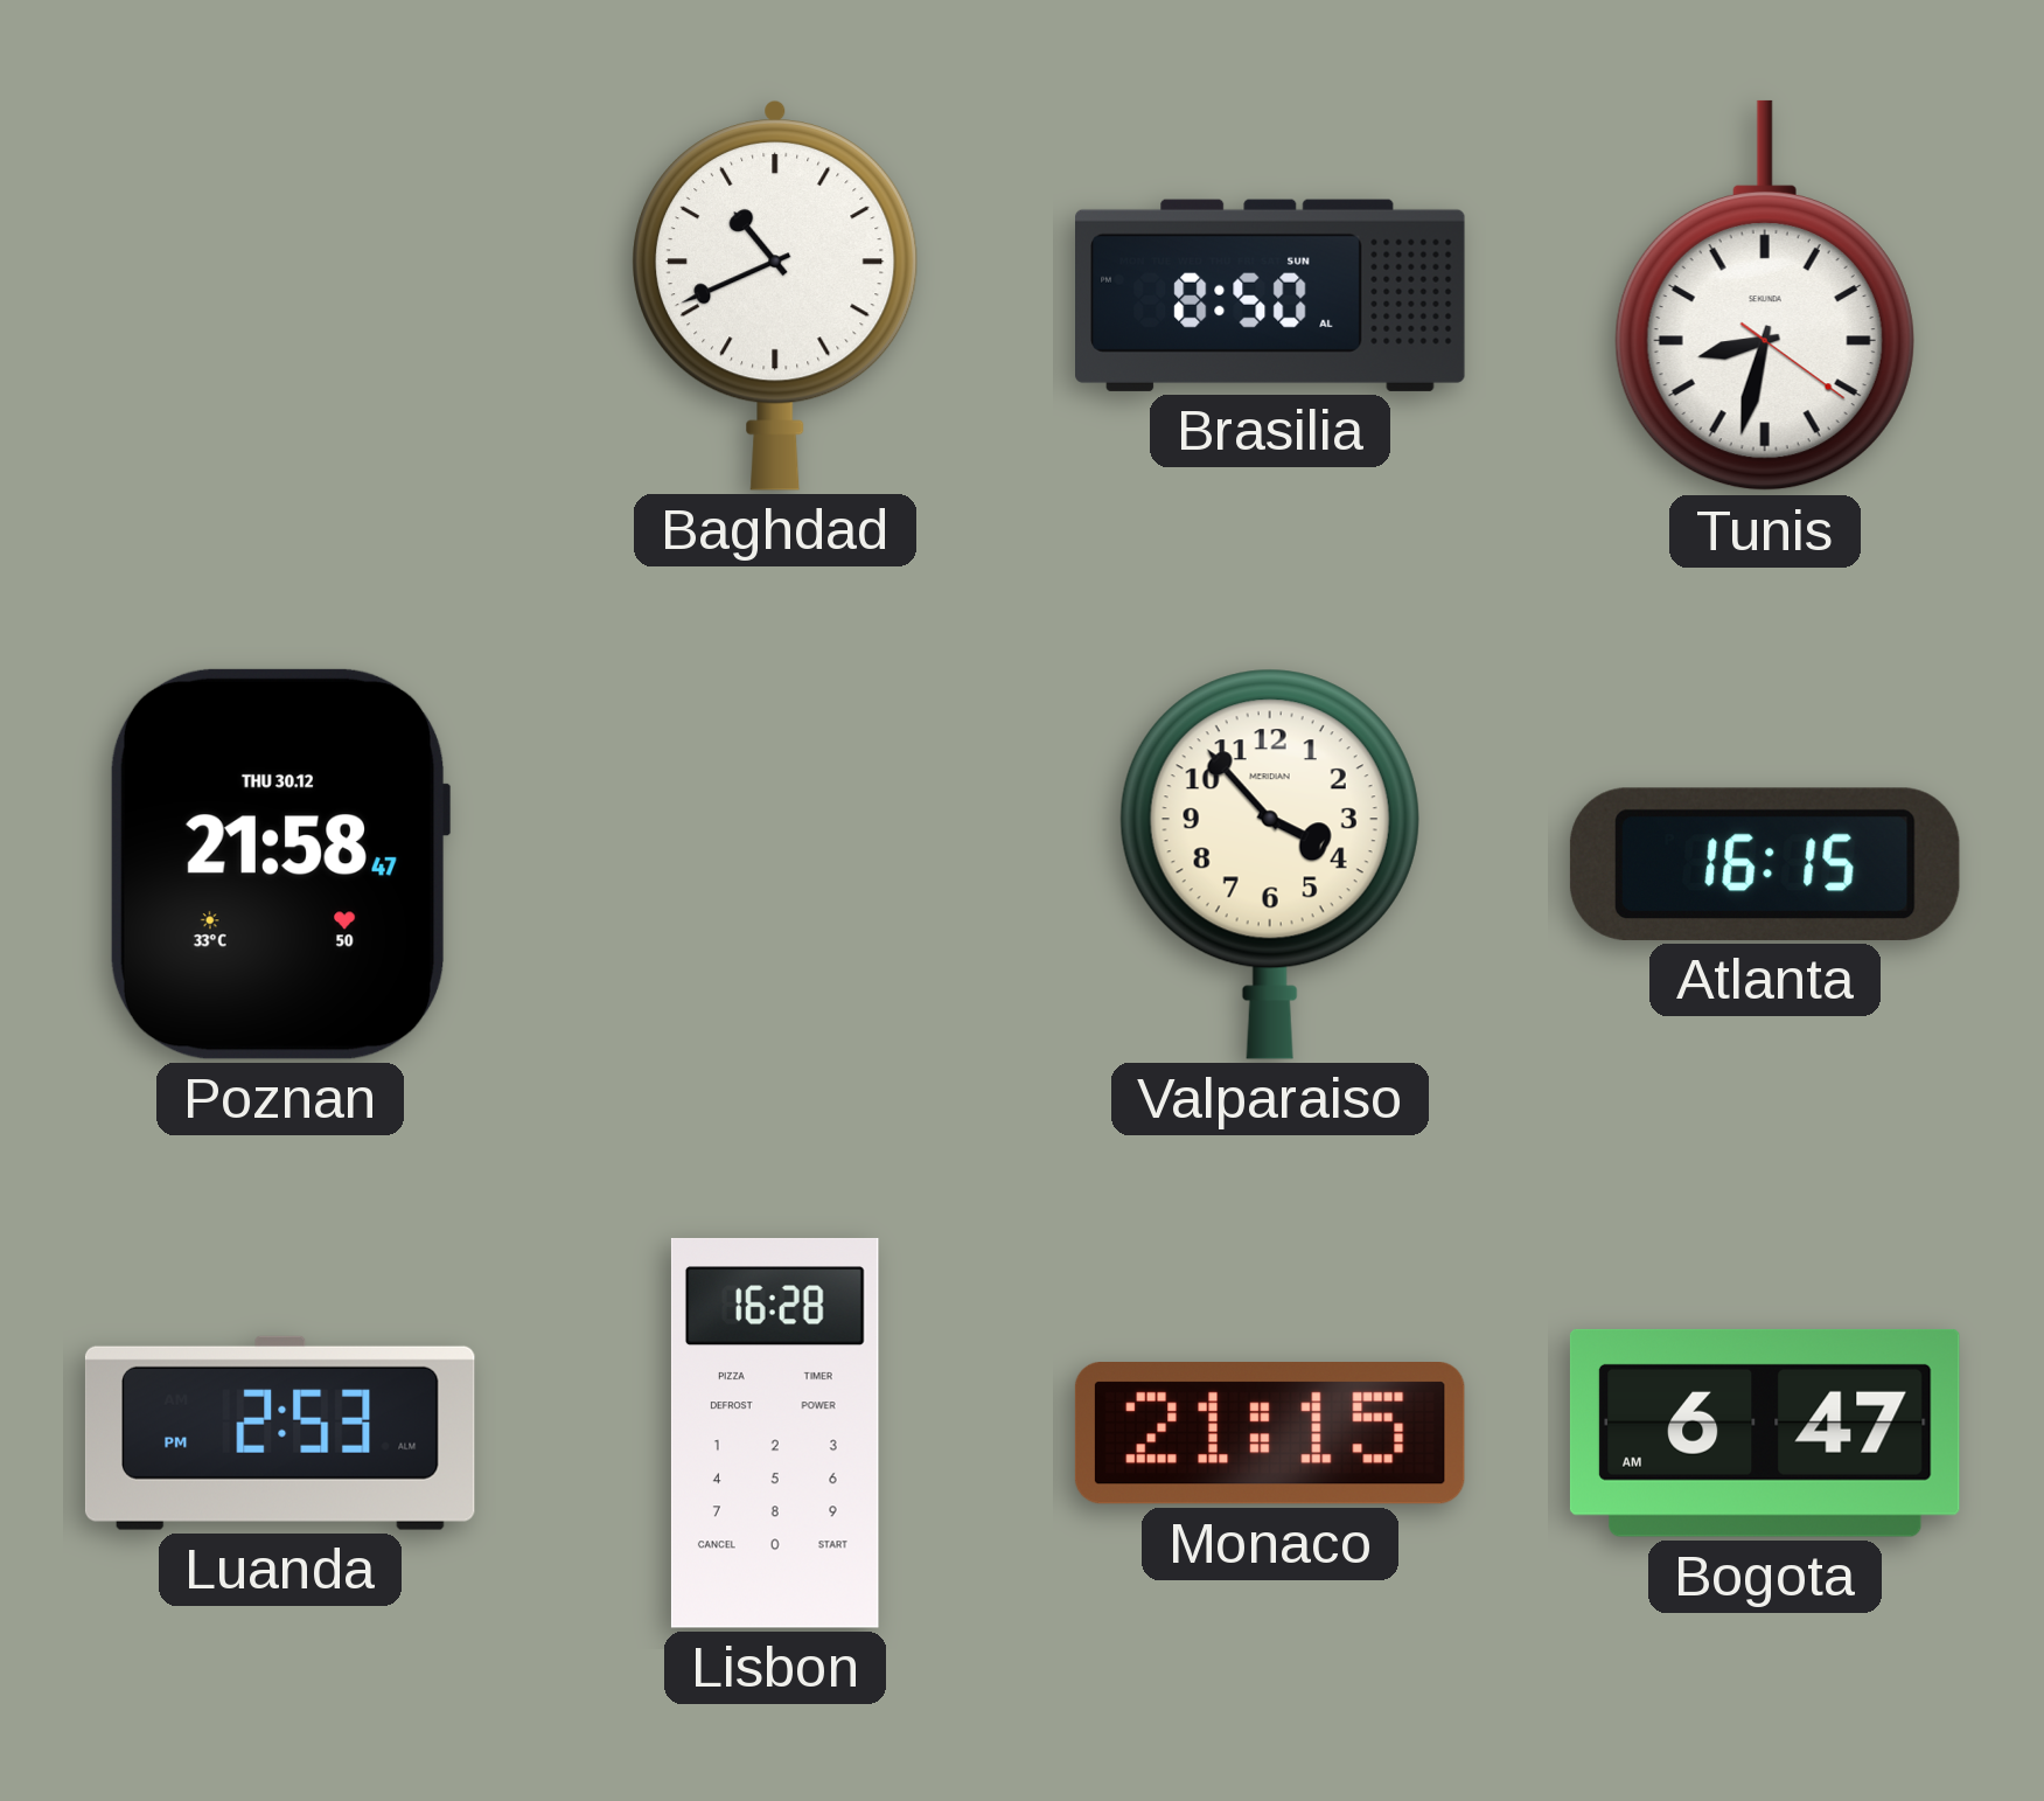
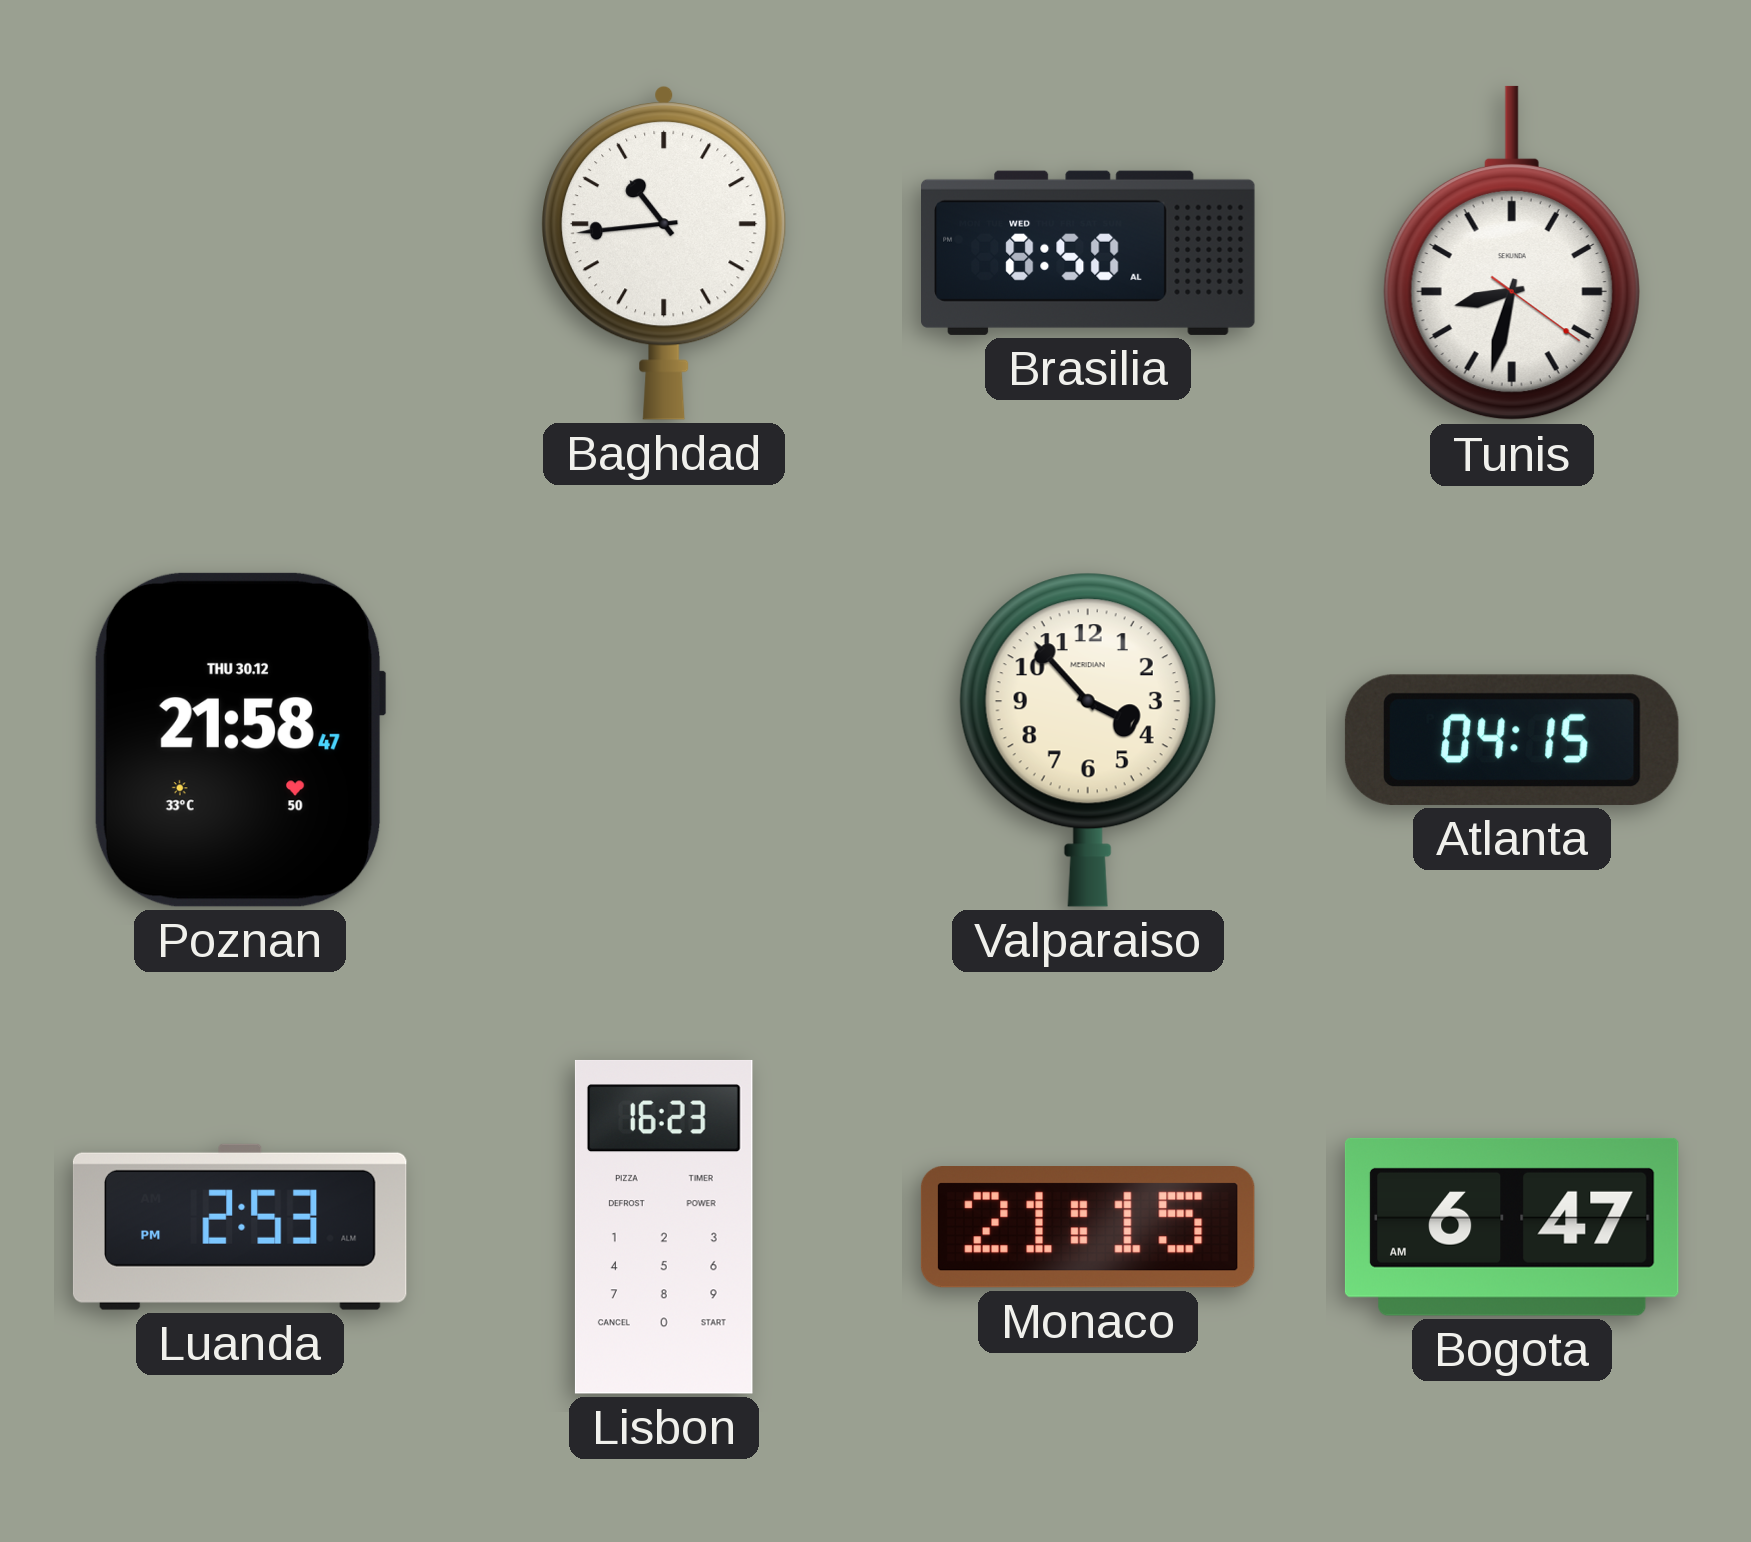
Baghdad: 10:41 -> 10:44 (665, 252)
Brasilia date: SUN -> WED (1089, 253)
Atlanta: 16:15 -> 04:15 (1512, 740)
Lisbon: 16:28 -> 16:23 (664, 1227)
